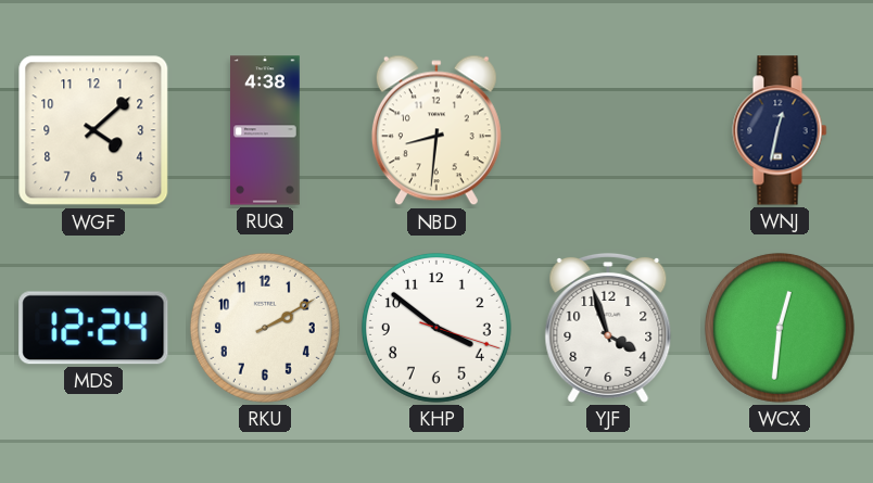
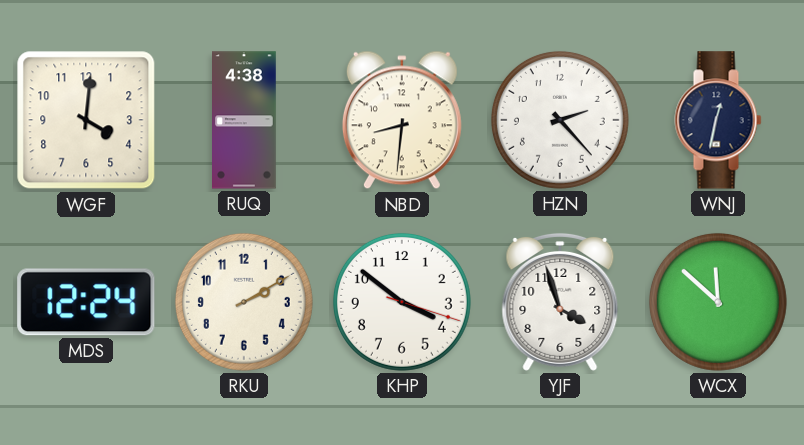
WGF: 4:08 -> 4:01 (86, 120)
HZN: none -> 2:23 (560, 120)
WCX: 12:31 -> 11:52 (718, 302)
